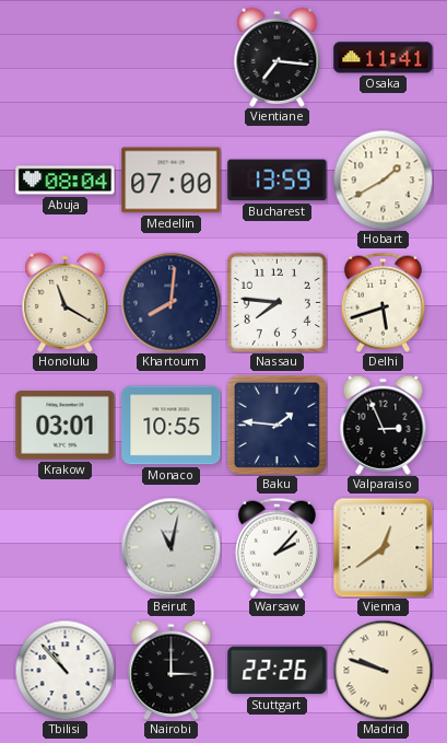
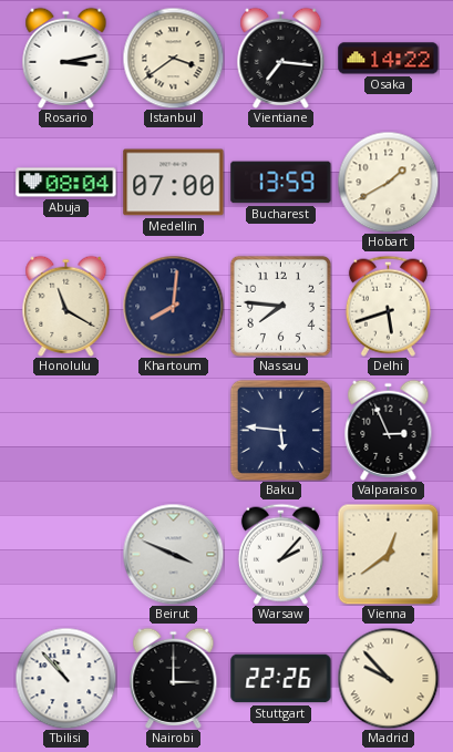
Rosario: none -> 3:13 (66, 58)
Istanbul: none -> 3:39 (173, 58)
Osaka: 11:41 -> 14:22 (389, 59)
Krakow: 03:01 -> none (66, 426)
Monaco: 10:55 -> none (172, 426)
Baku: 1:46 -> 5:46 (280, 430)
Beirut: 11:02 -> 3:49 (173, 554)
Madrid: 9:48 -> 9:53 (388, 678)
